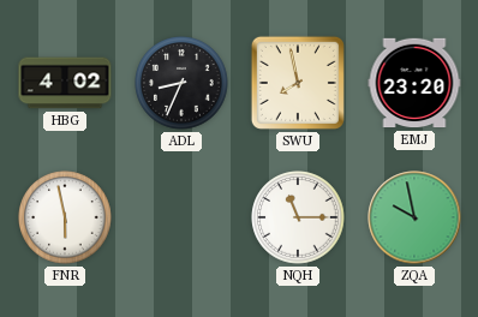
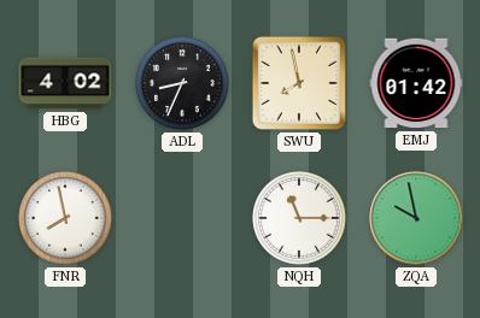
EMJ: 23:20 -> 01:42 (416, 83)
FNR: 5:58 -> 7:58 (65, 218)
